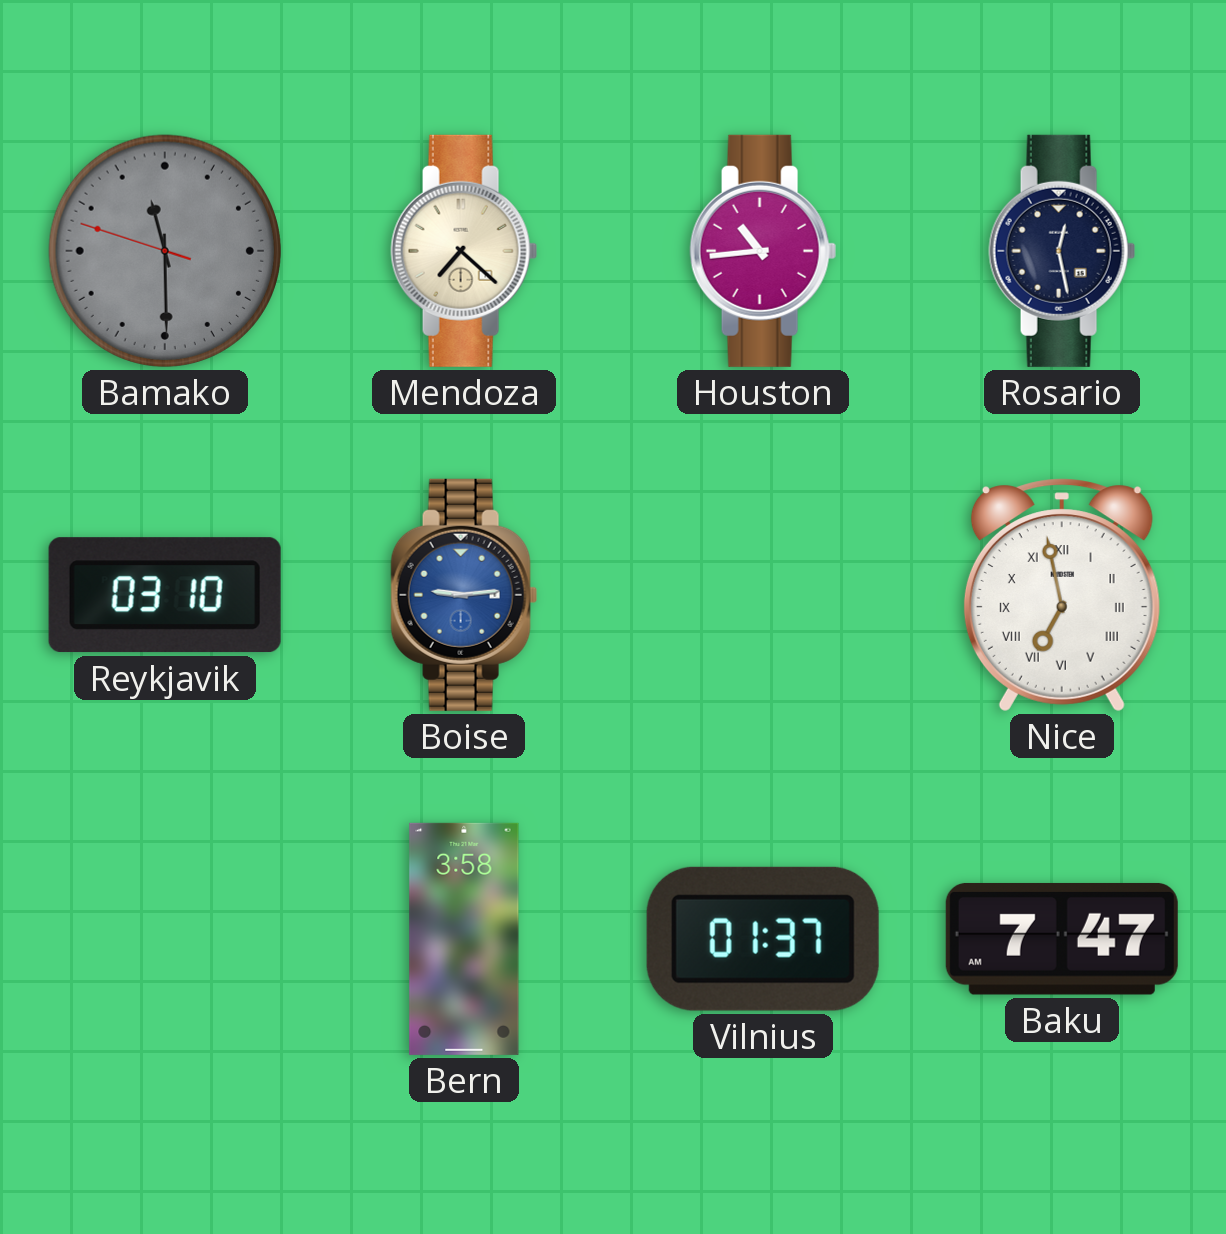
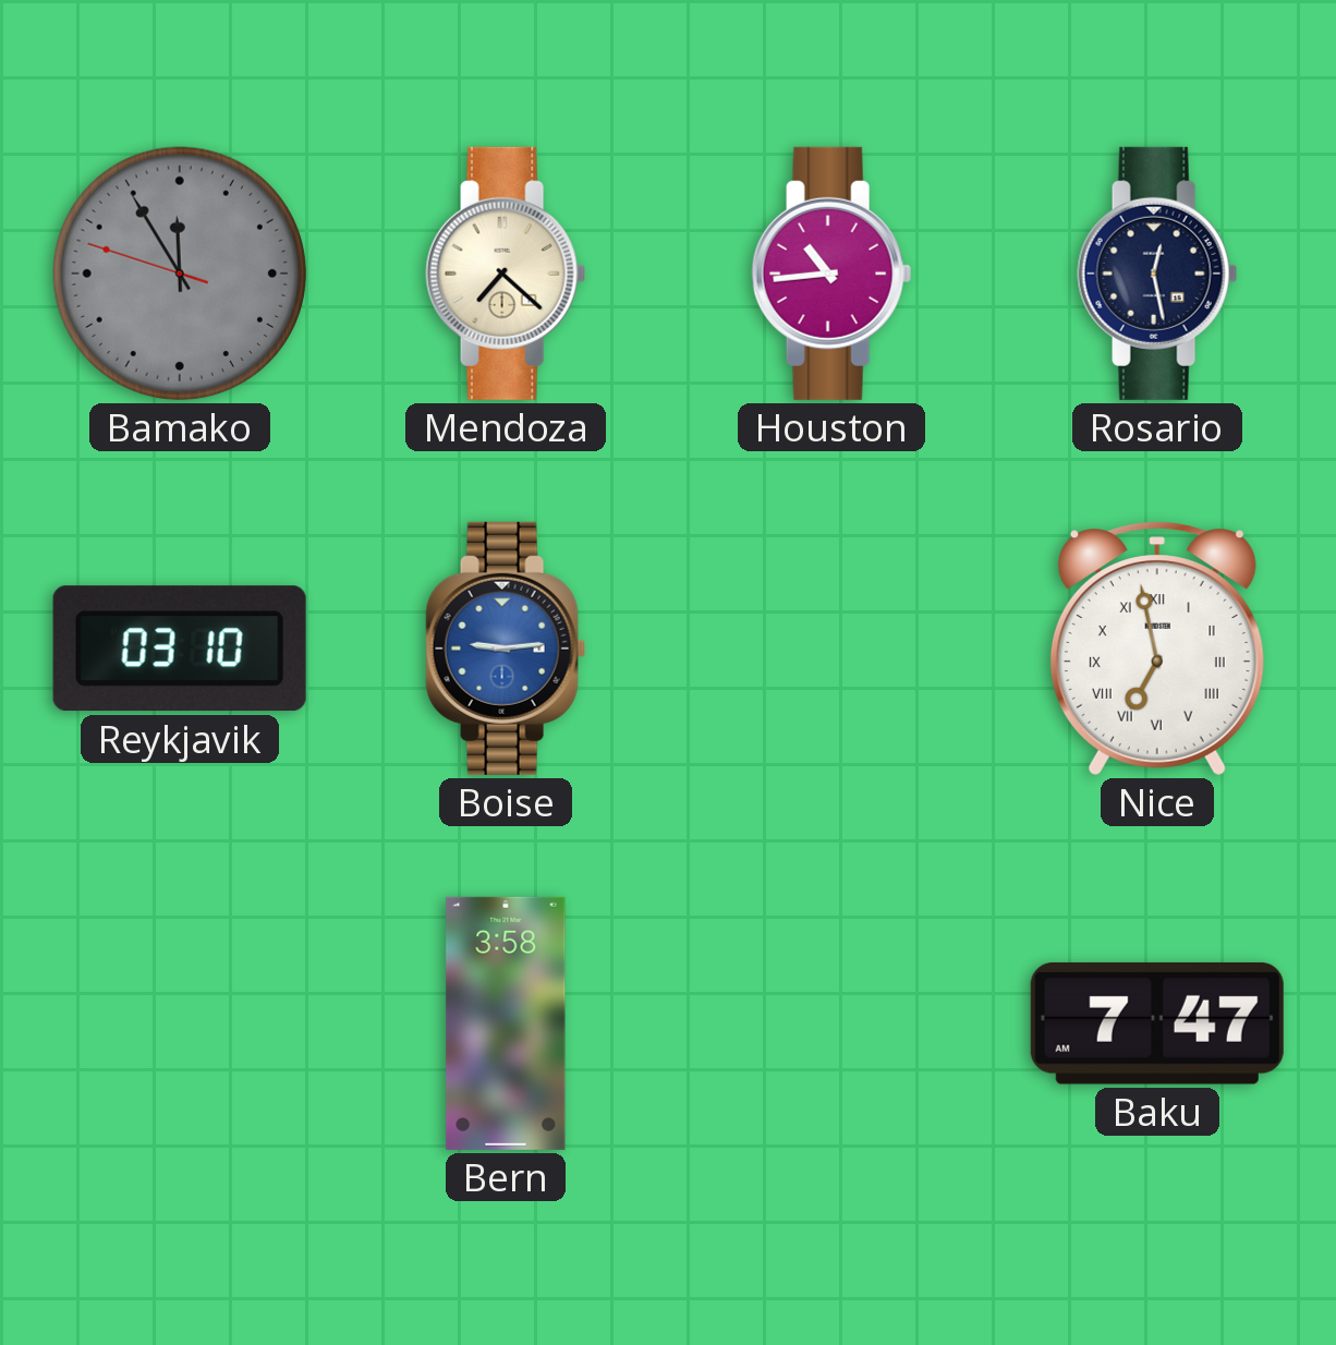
Bamako: 11:29 -> 11:54 (180, 274)
Vilnius: 01:37 -> none (763, 939)
